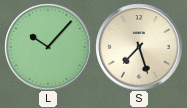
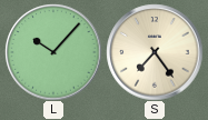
S: 7:27 -> 7:24 (155, 52)
